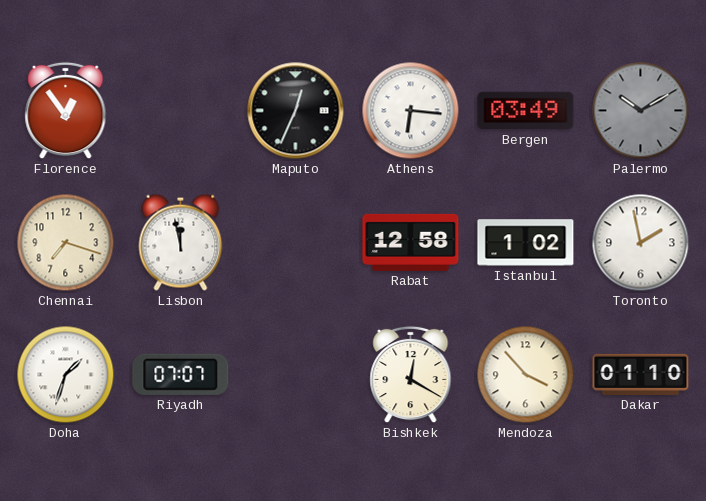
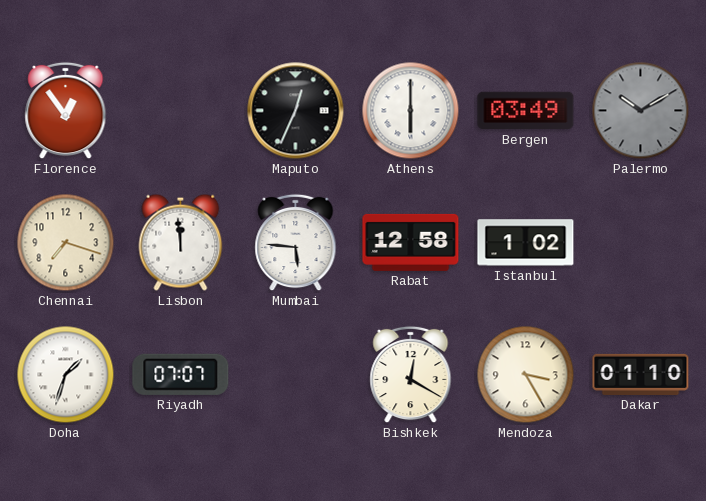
Athens: 6:16 -> 6:00 (411, 111)
Lisbon: 11:58 -> 11:59 (181, 242)
Mumbai: none -> 5:46 (296, 243)
Toronto: 1:58 -> none (641, 243)
Mendoza: 3:53 -> 3:25 (526, 375)
